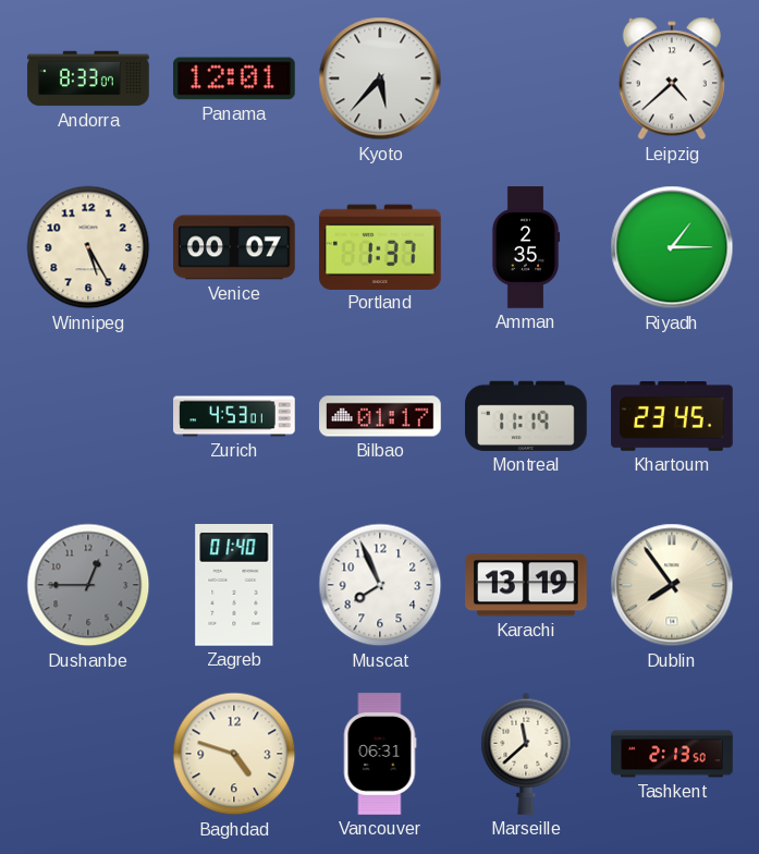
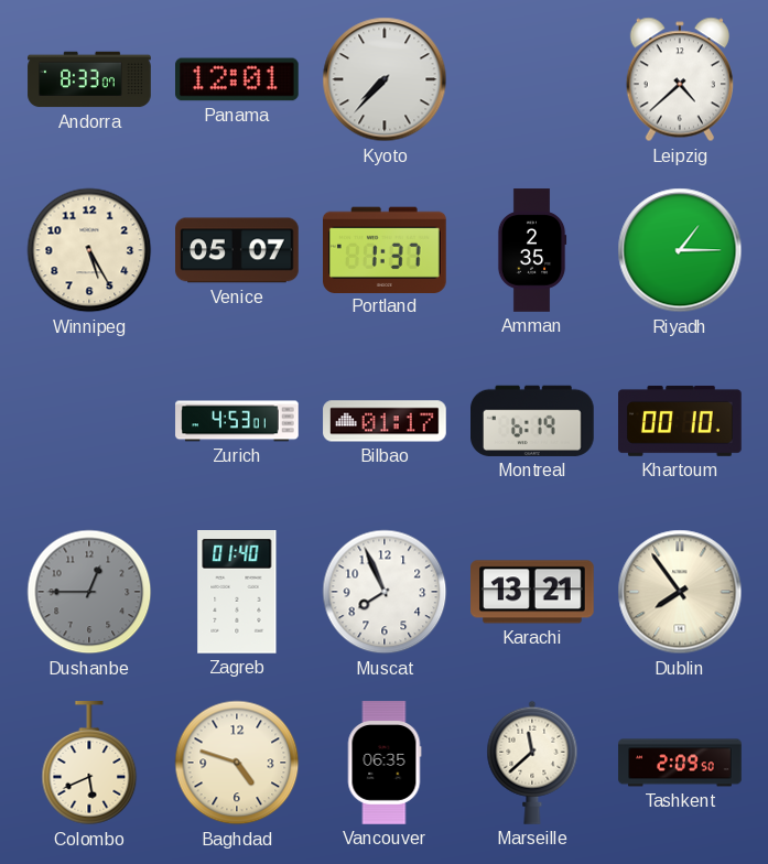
Kyoto: 5:37 -> 7:37 (385, 79)
Venice: 00:07 -> 05:07 (237, 250)
Montreal: 11:19 -> 6:19 (533, 421)
Khartoum: 23:45 -> 00:10 (680, 421)
Karachi: 13:19 -> 13:21 (533, 592)
Colombo: none -> 5:41 (89, 764)
Vancouver: 06:31 -> 06:35 (385, 763)
Tashkent: 2:13 -> 2:09 (680, 763)
